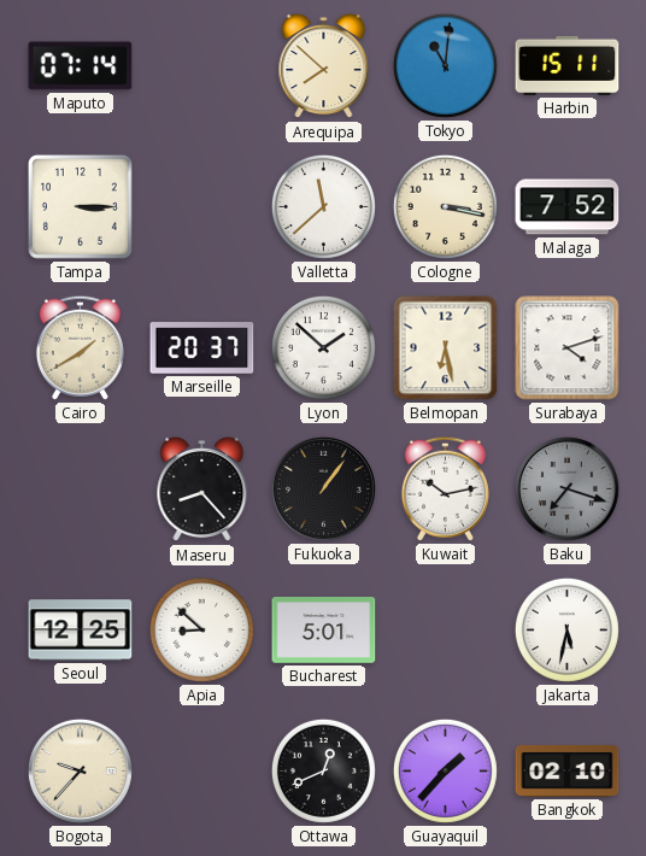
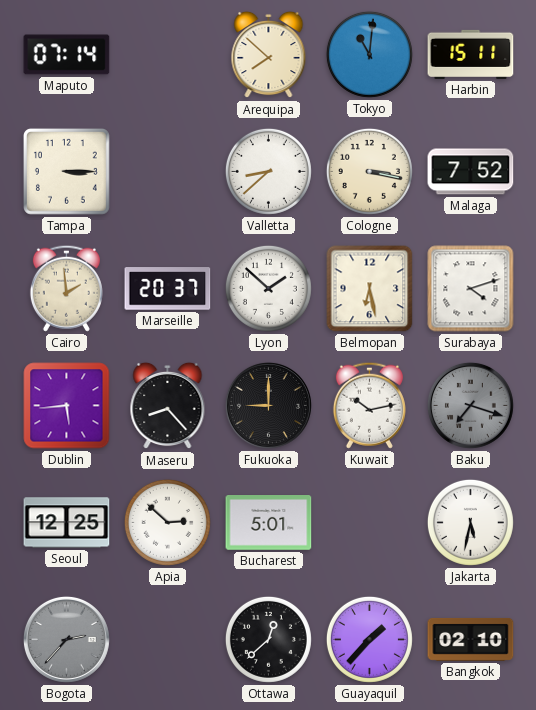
Valletta: 11:38 -> 8:38 (268, 171)
Cairo: 1:40 -> 1:59 (66, 288)
Dublin: none -> 5:44 (67, 406)
Fukuoka: 1:06 -> 9:00 (268, 405)
Apia: 8:52 -> 2:52 (167, 522)
Bogota: 9:37 -> 2:37 (66, 639)
Bogota dial: cream -> grey (66, 639)
Ottawa: 12:41 -> 12:38 (268, 639)
